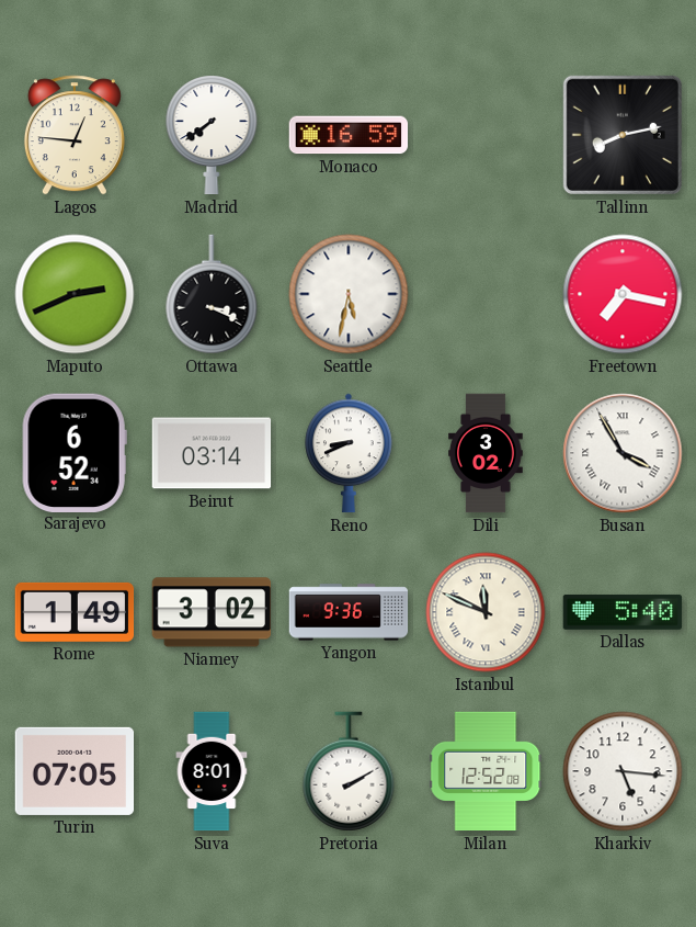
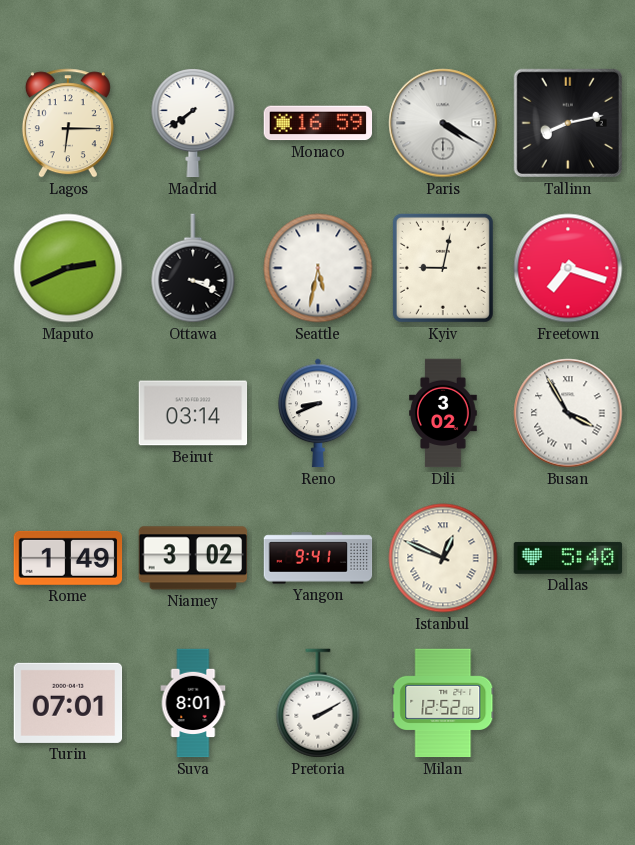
Lagos: 12:46 -> 6:15 (68, 123)
Paris: none -> 4:20 (443, 123)
Kyiv: none -> 9:02 (443, 268)
Freetown: 7:17 -> 7:18 (568, 268)
Sarajevo: 6:52 -> none (75, 452)
Yangon: 9:36 -> 9:41 (318, 558)
Istanbul: 11:49 -> 12:49 (443, 558)
Turin: 07:05 -> 07:01 (68, 703)
Kharkiv: 5:16 -> none (623, 771)
